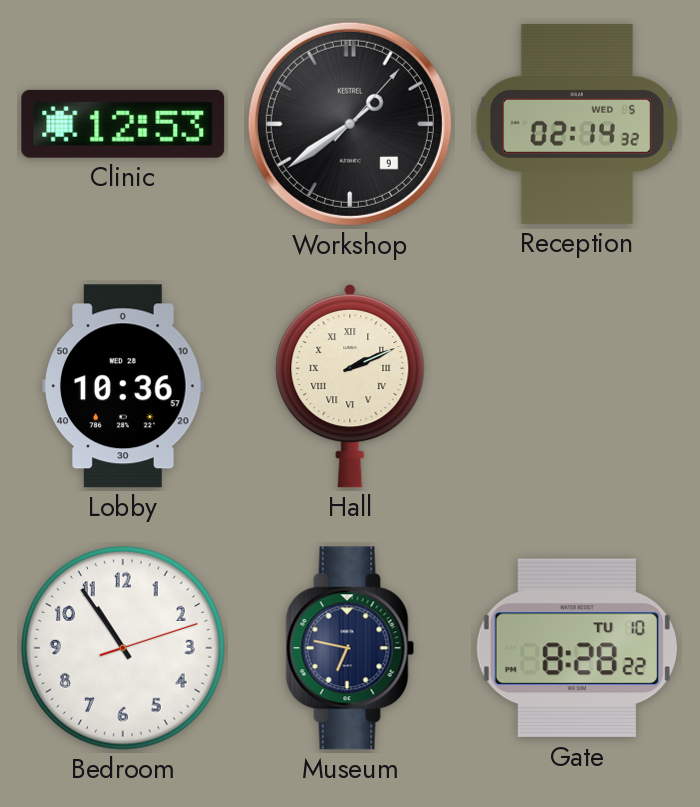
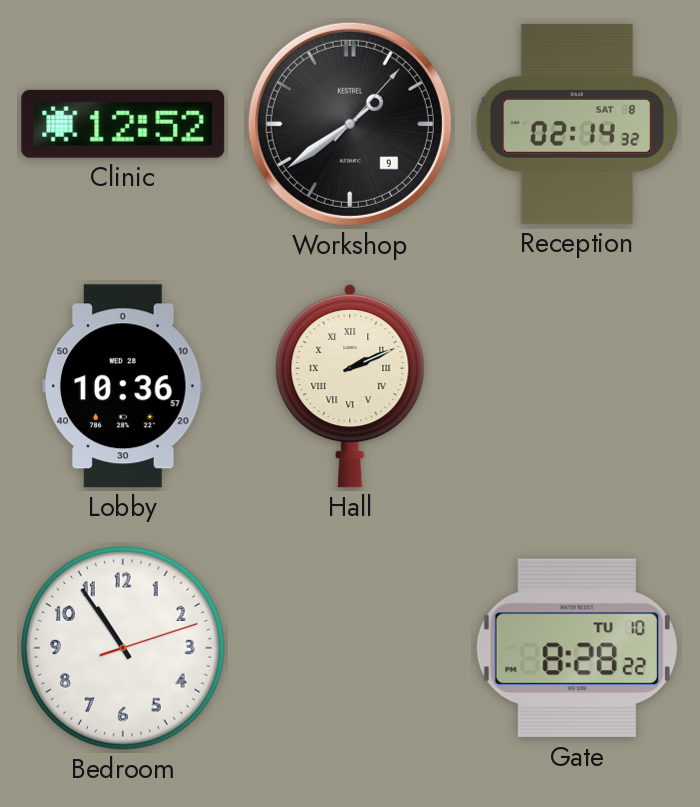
Clinic: 12:53 -> 12:52 (123, 124)
Reception date: WED 5 -> SAT 8 (576, 124)
Museum: 6:47 -> none (350, 648)
